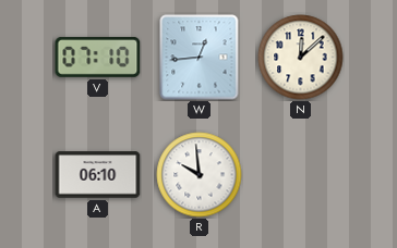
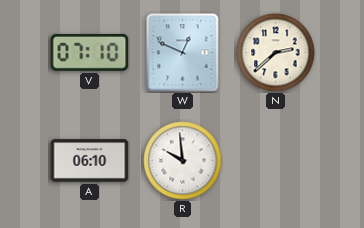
W: 12:44 -> 12:49 (183, 53)
N: 12:08 -> 2:38 (276, 53)
